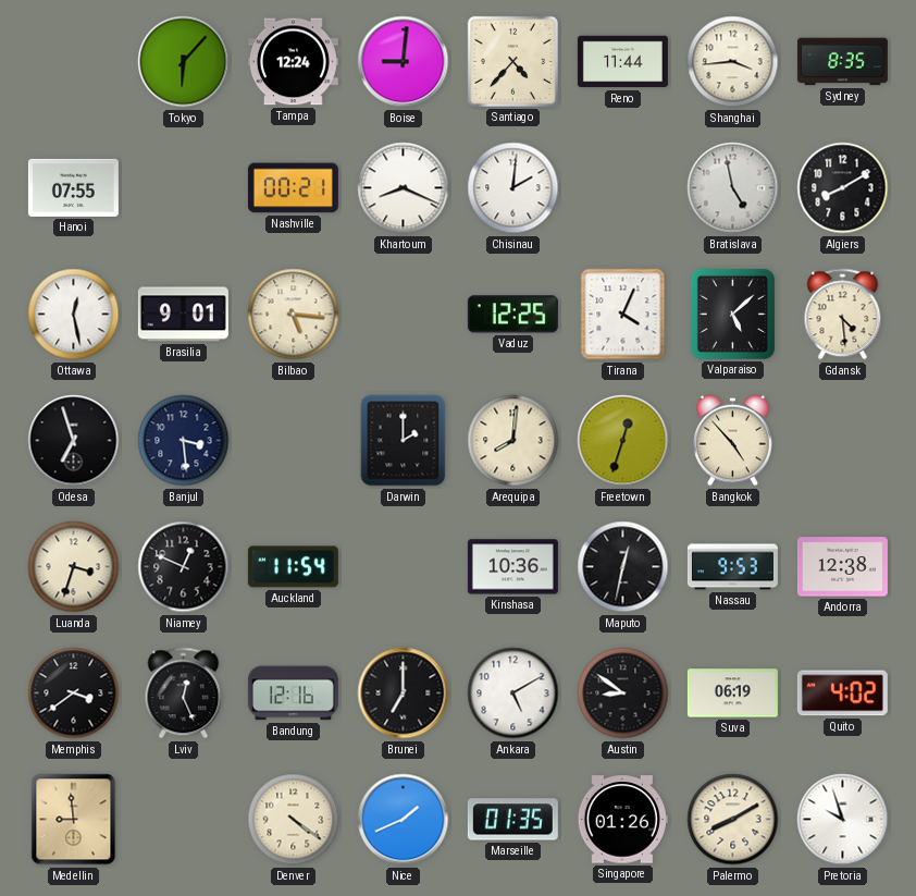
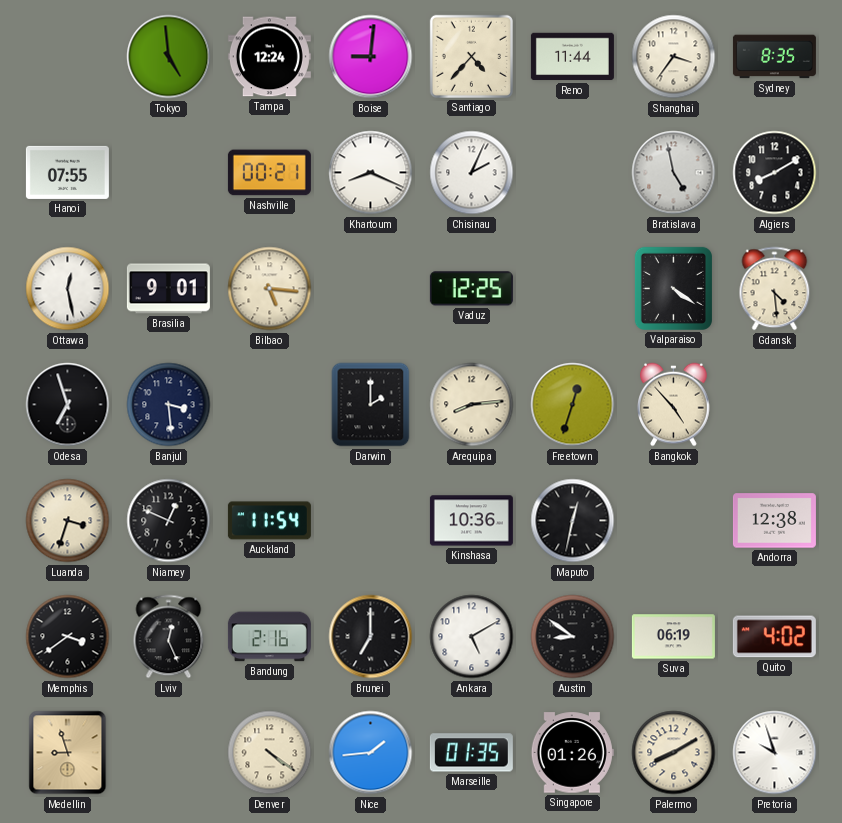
Tokyo: 6:07 -> 4:59 (169, 57)
Shanghai: 3:44 -> 3:36 (674, 57)
Chisinau: 2:01 -> 2:04 (472, 173)
Tirana: 4:04 -> none (623, 315)
Valparaiso: 5:08 -> 4:21 (673, 288)
Arequipa: 8:01 -> 8:14 (472, 405)
Nassau: 9:53 -> none (732, 567)
Bandung: 12:16 -> 2:16 (269, 637)
Medellin: 8:59 -> 8:57 (68, 753)
Nice: 1:41 -> 1:44 (371, 753)
